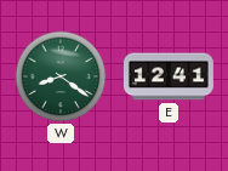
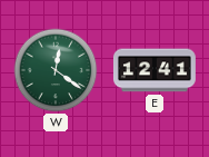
W: 8:21 -> 12:21 (56, 70)
